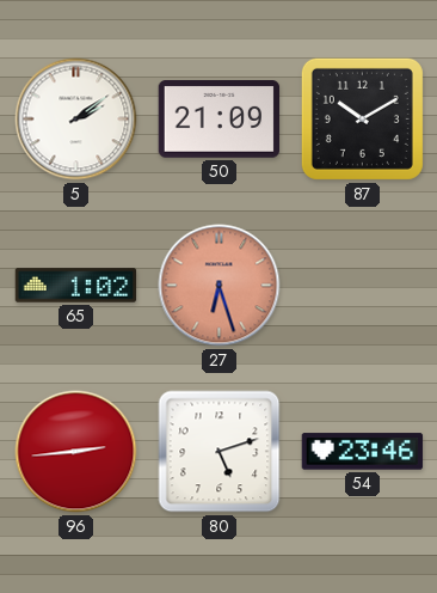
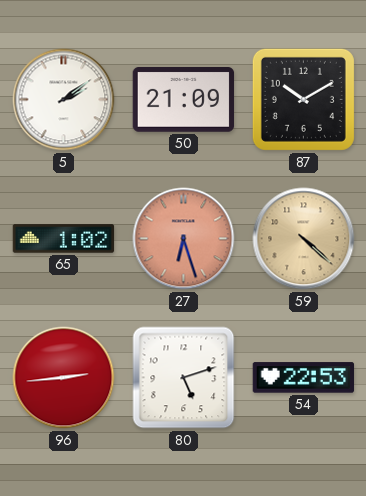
59: none -> 4:22 (304, 239)
54: 23:46 -> 22:53 (304, 378)
